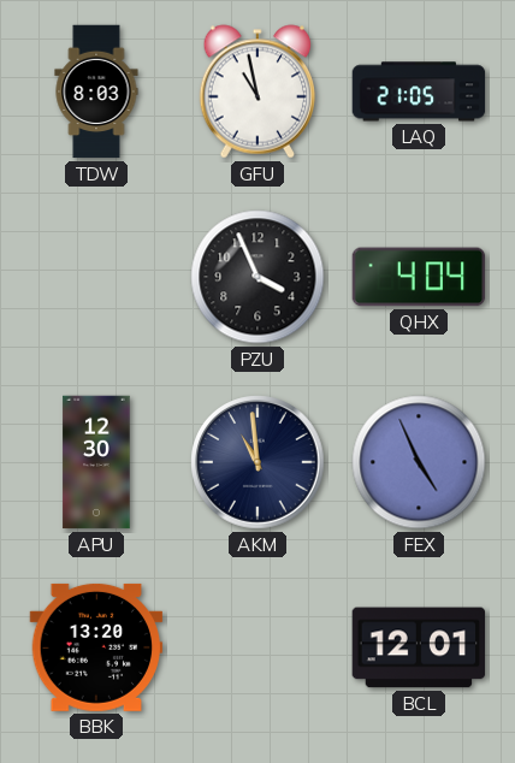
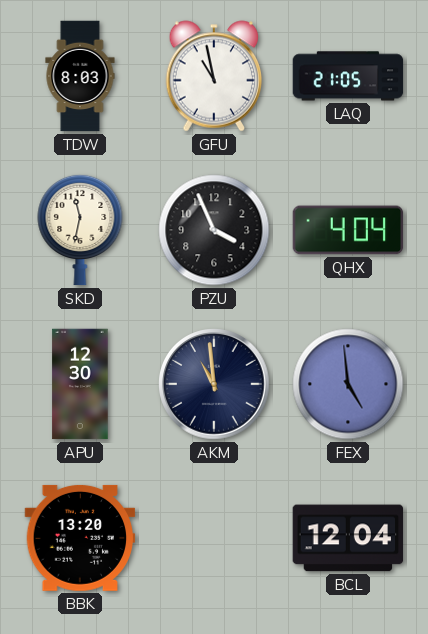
SKD: none -> 11:32 (80, 230)
FEX: 4:56 -> 4:59 (348, 384)
BCL: 12:01 -> 12:04 (348, 538)
